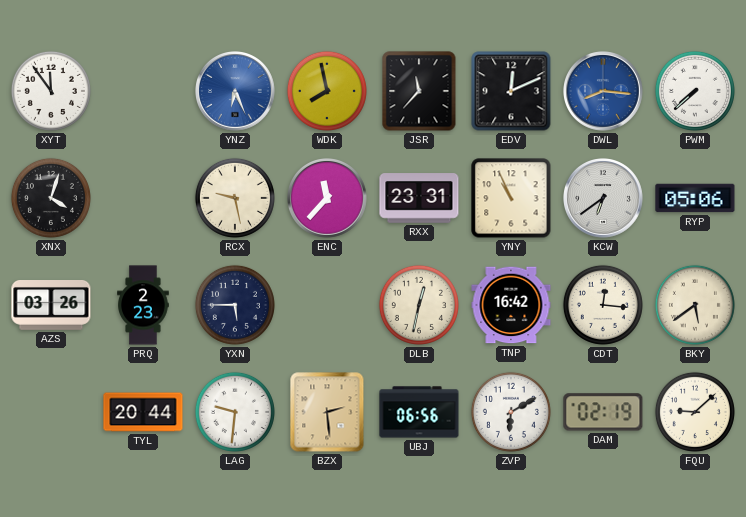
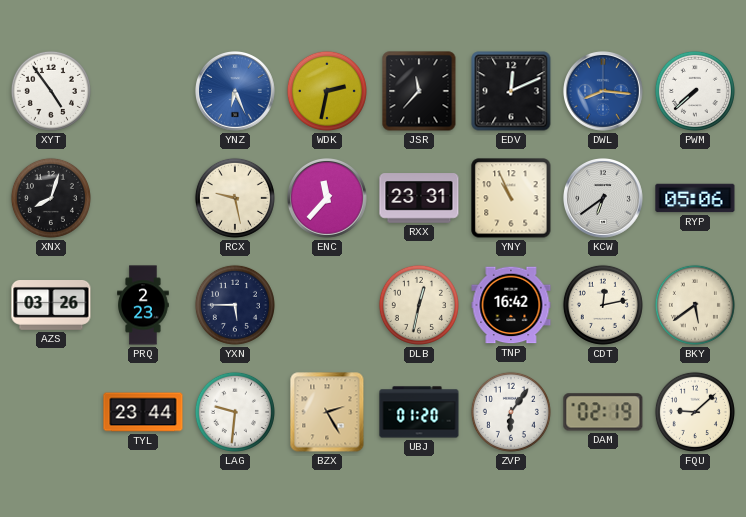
XYT: 11:54 -> 4:54 (51, 91)
WDK: 7:58 -> 2:32 (327, 91)
XNX: 4:03 -> 8:03 (51, 198)
CDT: 12:16 -> 12:13 (603, 305)
TYL: 20:44 -> 23:44 (143, 412)
BZX: 2:29 -> 2:25 (327, 412)
UBJ: 06:56 -> 01:20 (419, 412)
ZVP: 6:10 -> 6:06 (511, 412)
